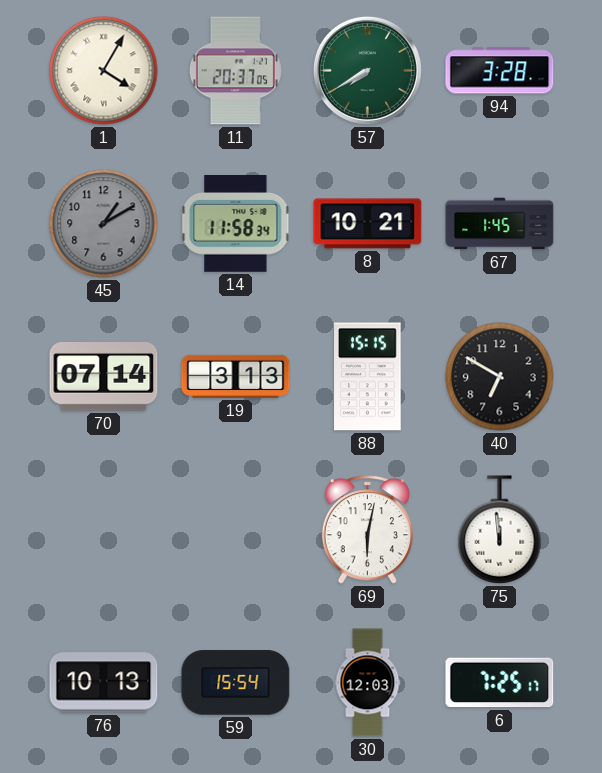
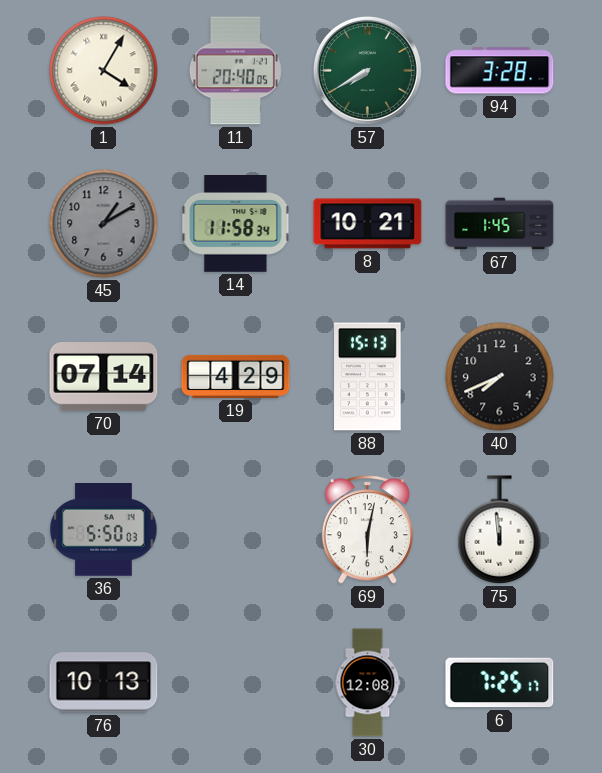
11: 20:37 -> 20:40 (235, 71)
19: 3:13 -> 4:29 (236, 376)
88: 15:15 -> 15:13 (368, 377)
40: 6:50 -> 7:41 (500, 377)
36: none -> 5:50 (104, 530)
59: 15:54 -> none (236, 683)
30: 12:03 -> 12:08 (368, 683)
